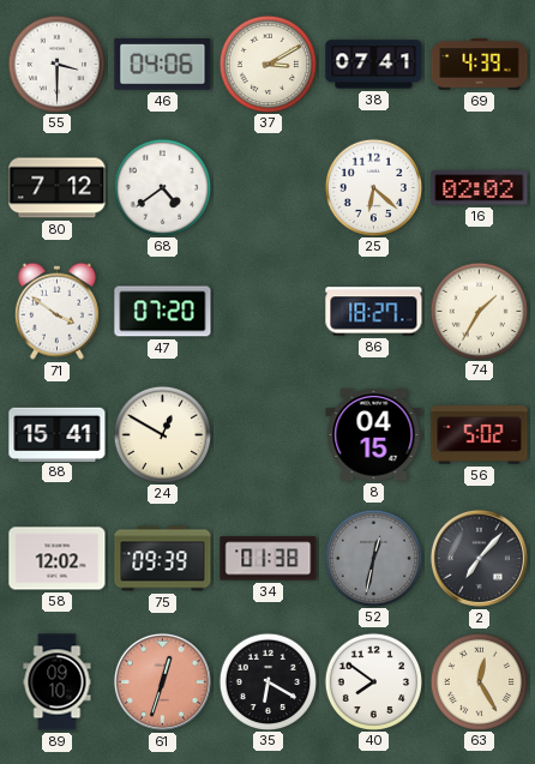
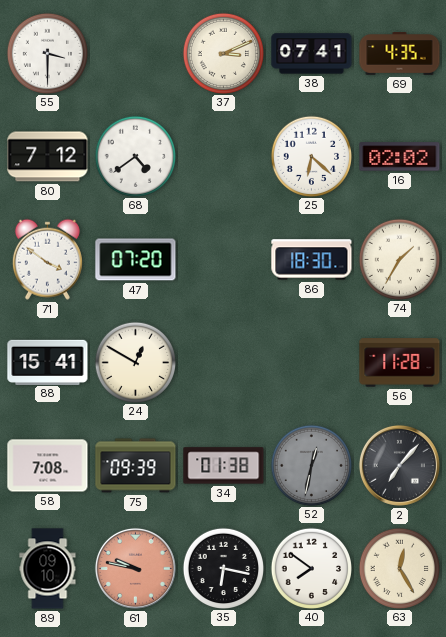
46: 04:06 -> none (163, 64)
37: 3:10 -> 3:11 (223, 53)
69: 4:39 -> 4:35 (400, 54)
86: 18:27 -> 18:30 (312, 260)
8: 04:15 -> none (374, 435)
56: 5:02 -> 11:28 (400, 363)
58: 12:02 -> 7:08 (48, 466)
61: 12:33 -> 9:47 (135, 568)
35: 6:20 -> 6:17 (223, 568)
